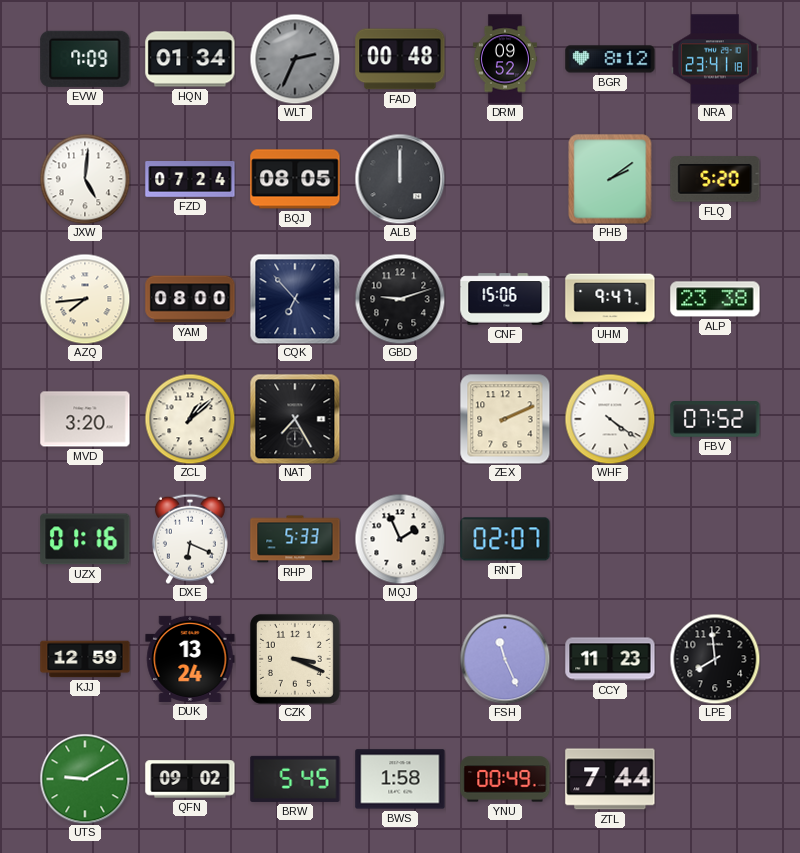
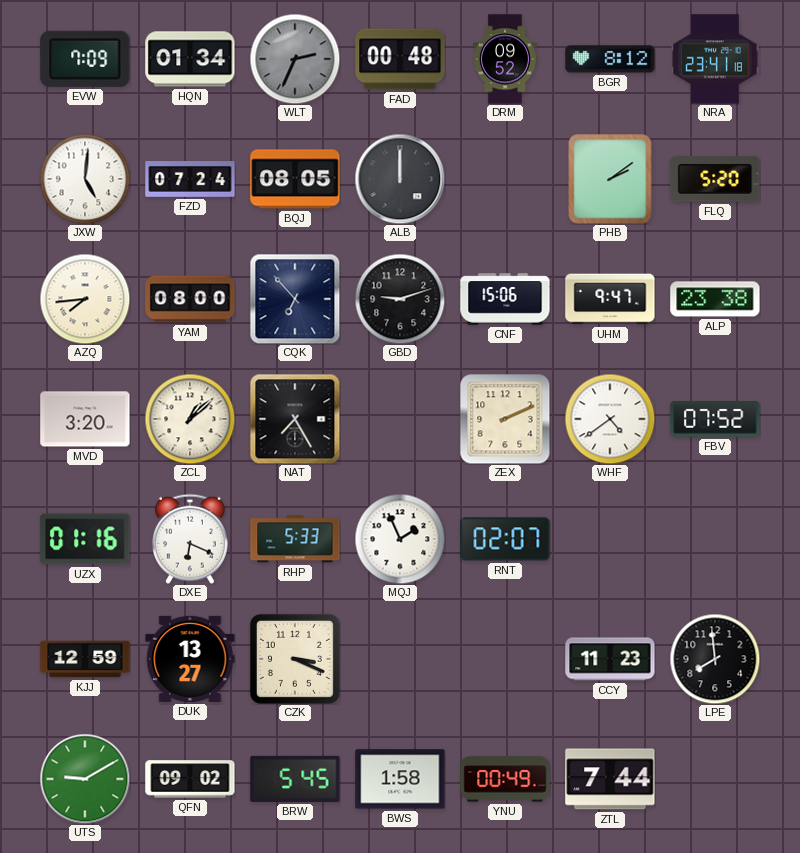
WHF: 4:21 -> 4:39 (610, 419)
DUK: 13:24 -> 13:27 (190, 659)
FSH: 11:26 -> none (505, 659)
